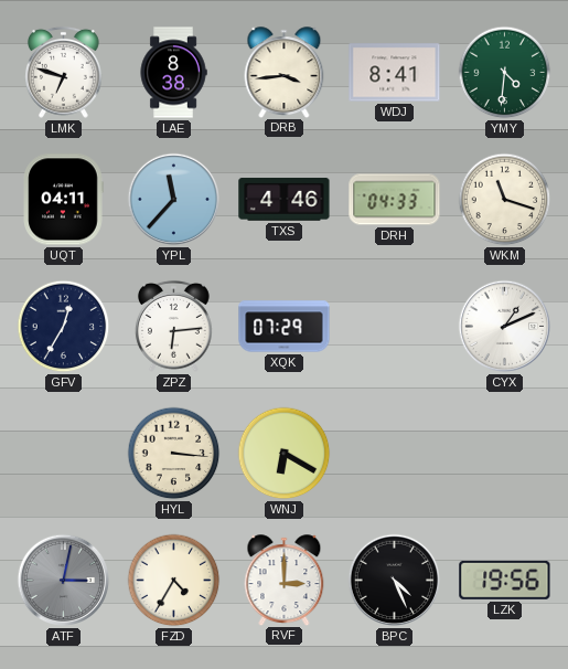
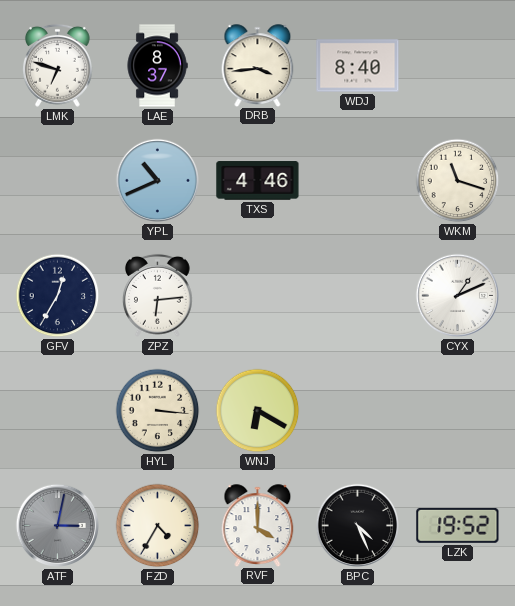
LAE: 8:38 -> 8:37 (157, 66)
WDJ: 8:41 -> 8:40 (358, 66)
YMY: 4:31 -> none (505, 73)
UQT: 04:11 -> none (63, 200)
YPL: 11:37 -> 10:41 (158, 181)
DRH: 04:33 -> none (395, 200)
XQK: 07:29 -> none (285, 327)
RVF: 3:00 -> 4:00 (258, 525)
LZK: 19:56 -> 19:52 (458, 525)
